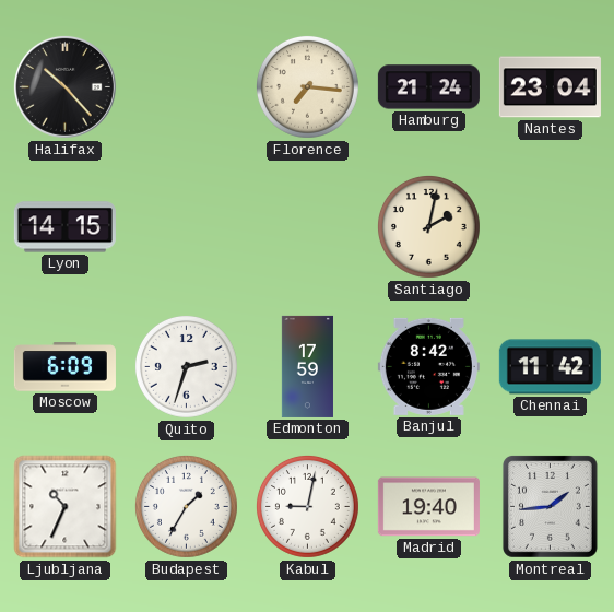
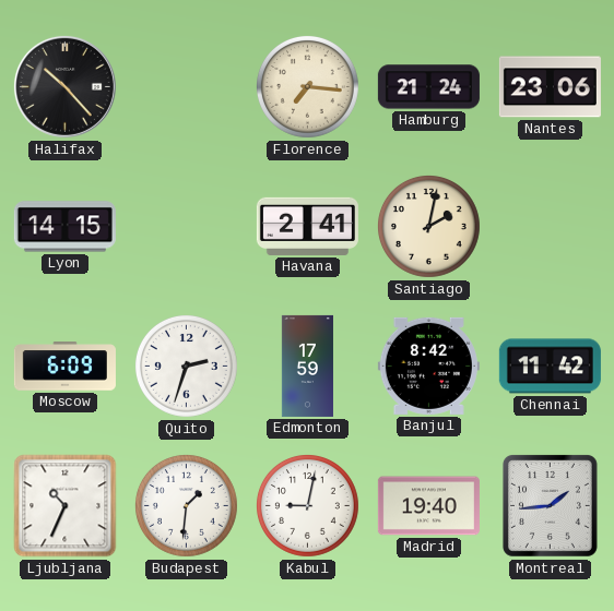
Nantes: 23:04 -> 23:06 (550, 87)
Havana: none -> 2:41 (307, 226)
Budapest: 1:35 -> 1:31 (186, 505)
